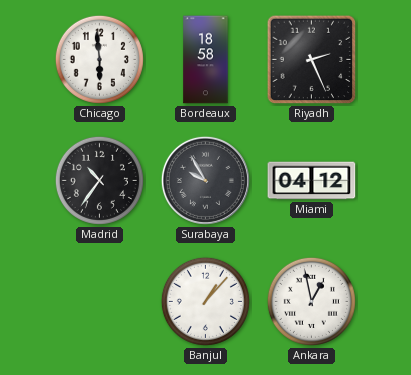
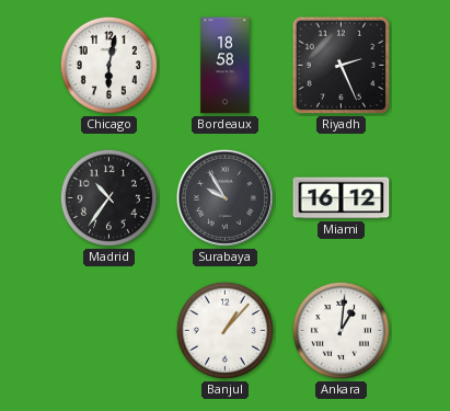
Chicago: 5:59 -> 6:02 (108, 65)
Miami: 04:12 -> 16:12 (342, 198)
Ankara: 12:58 -> 1:01 (341, 330)
